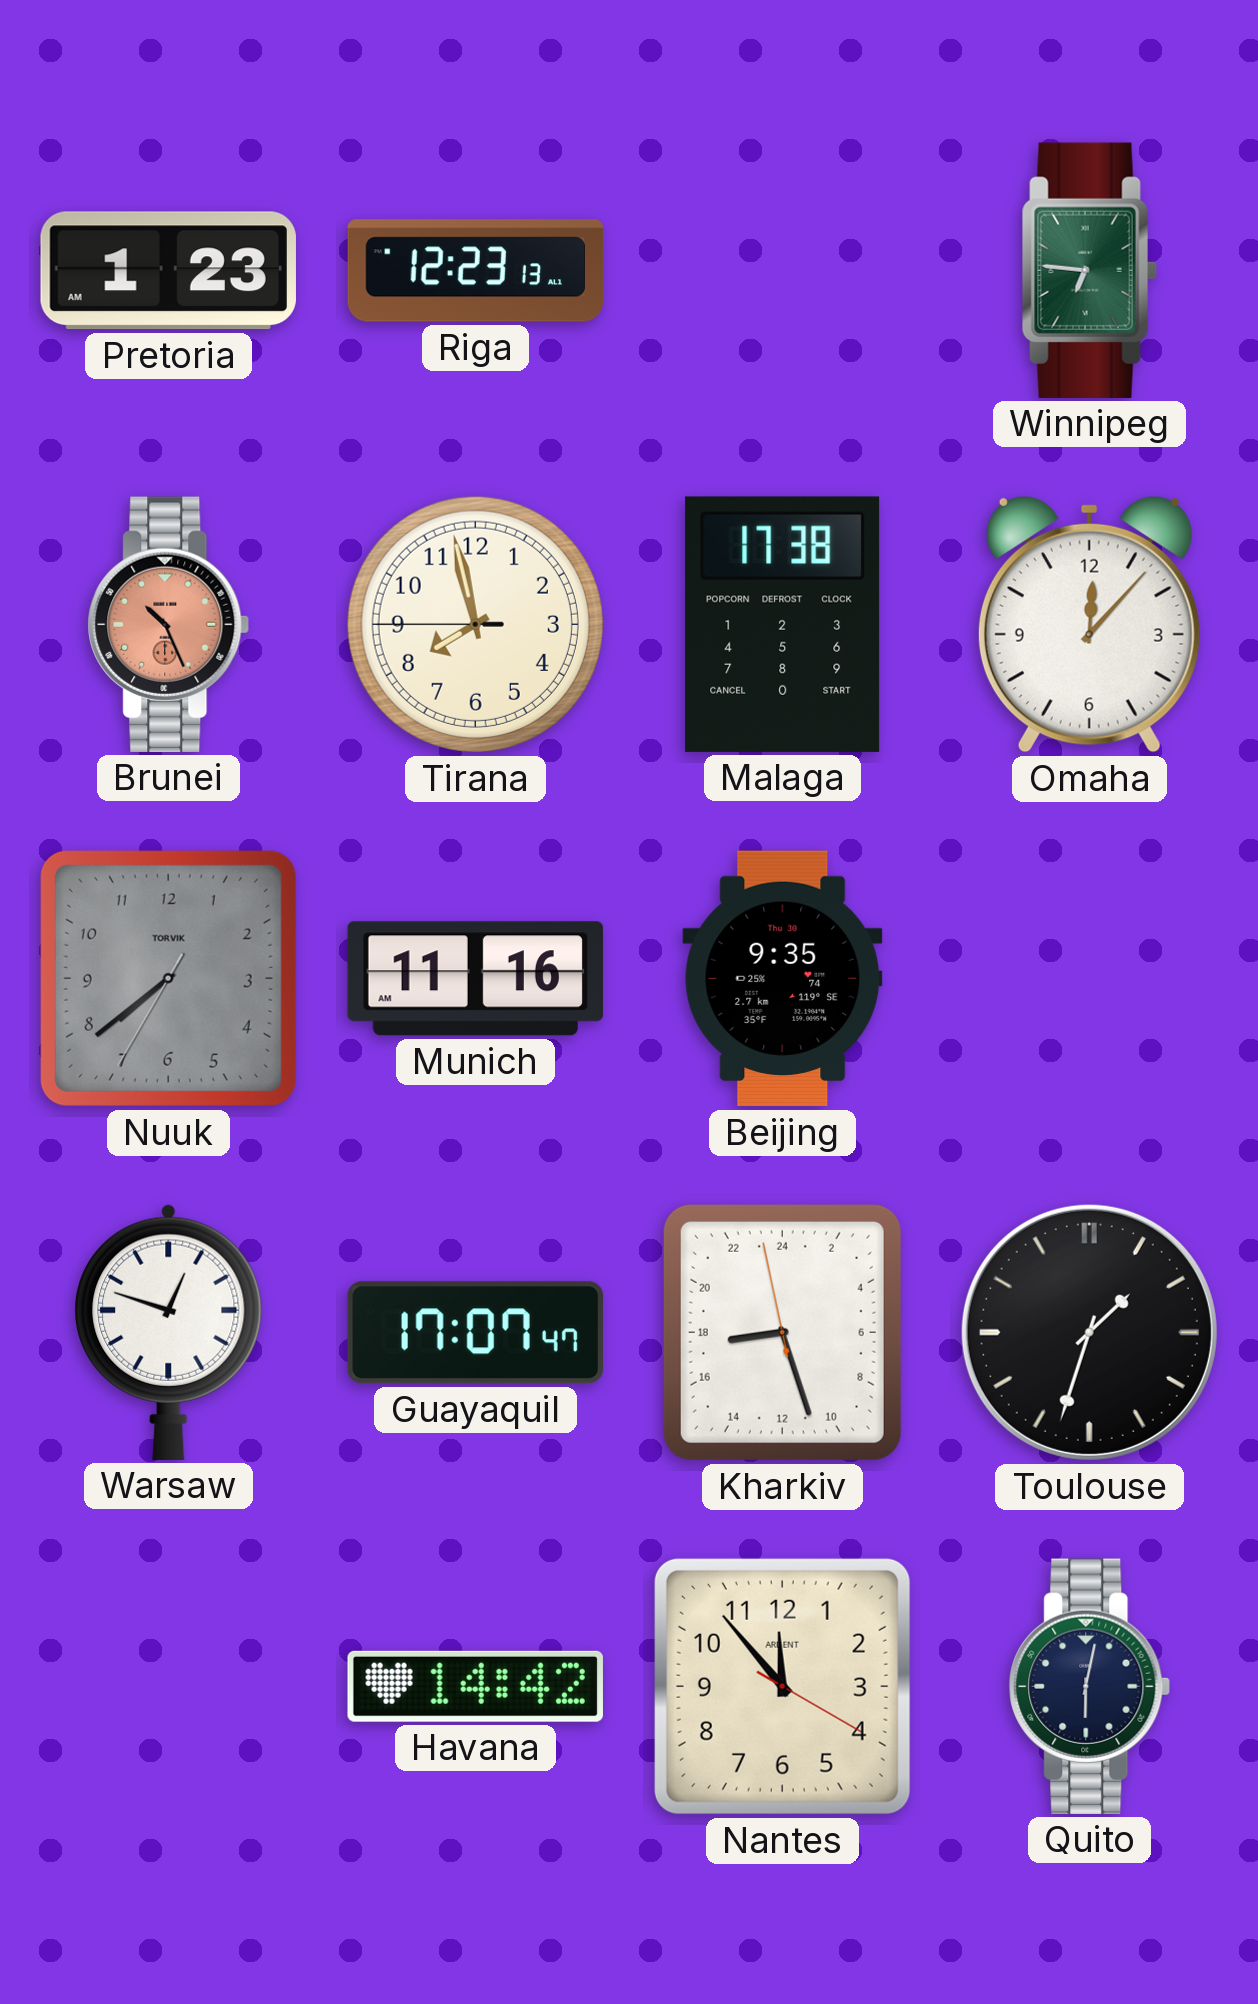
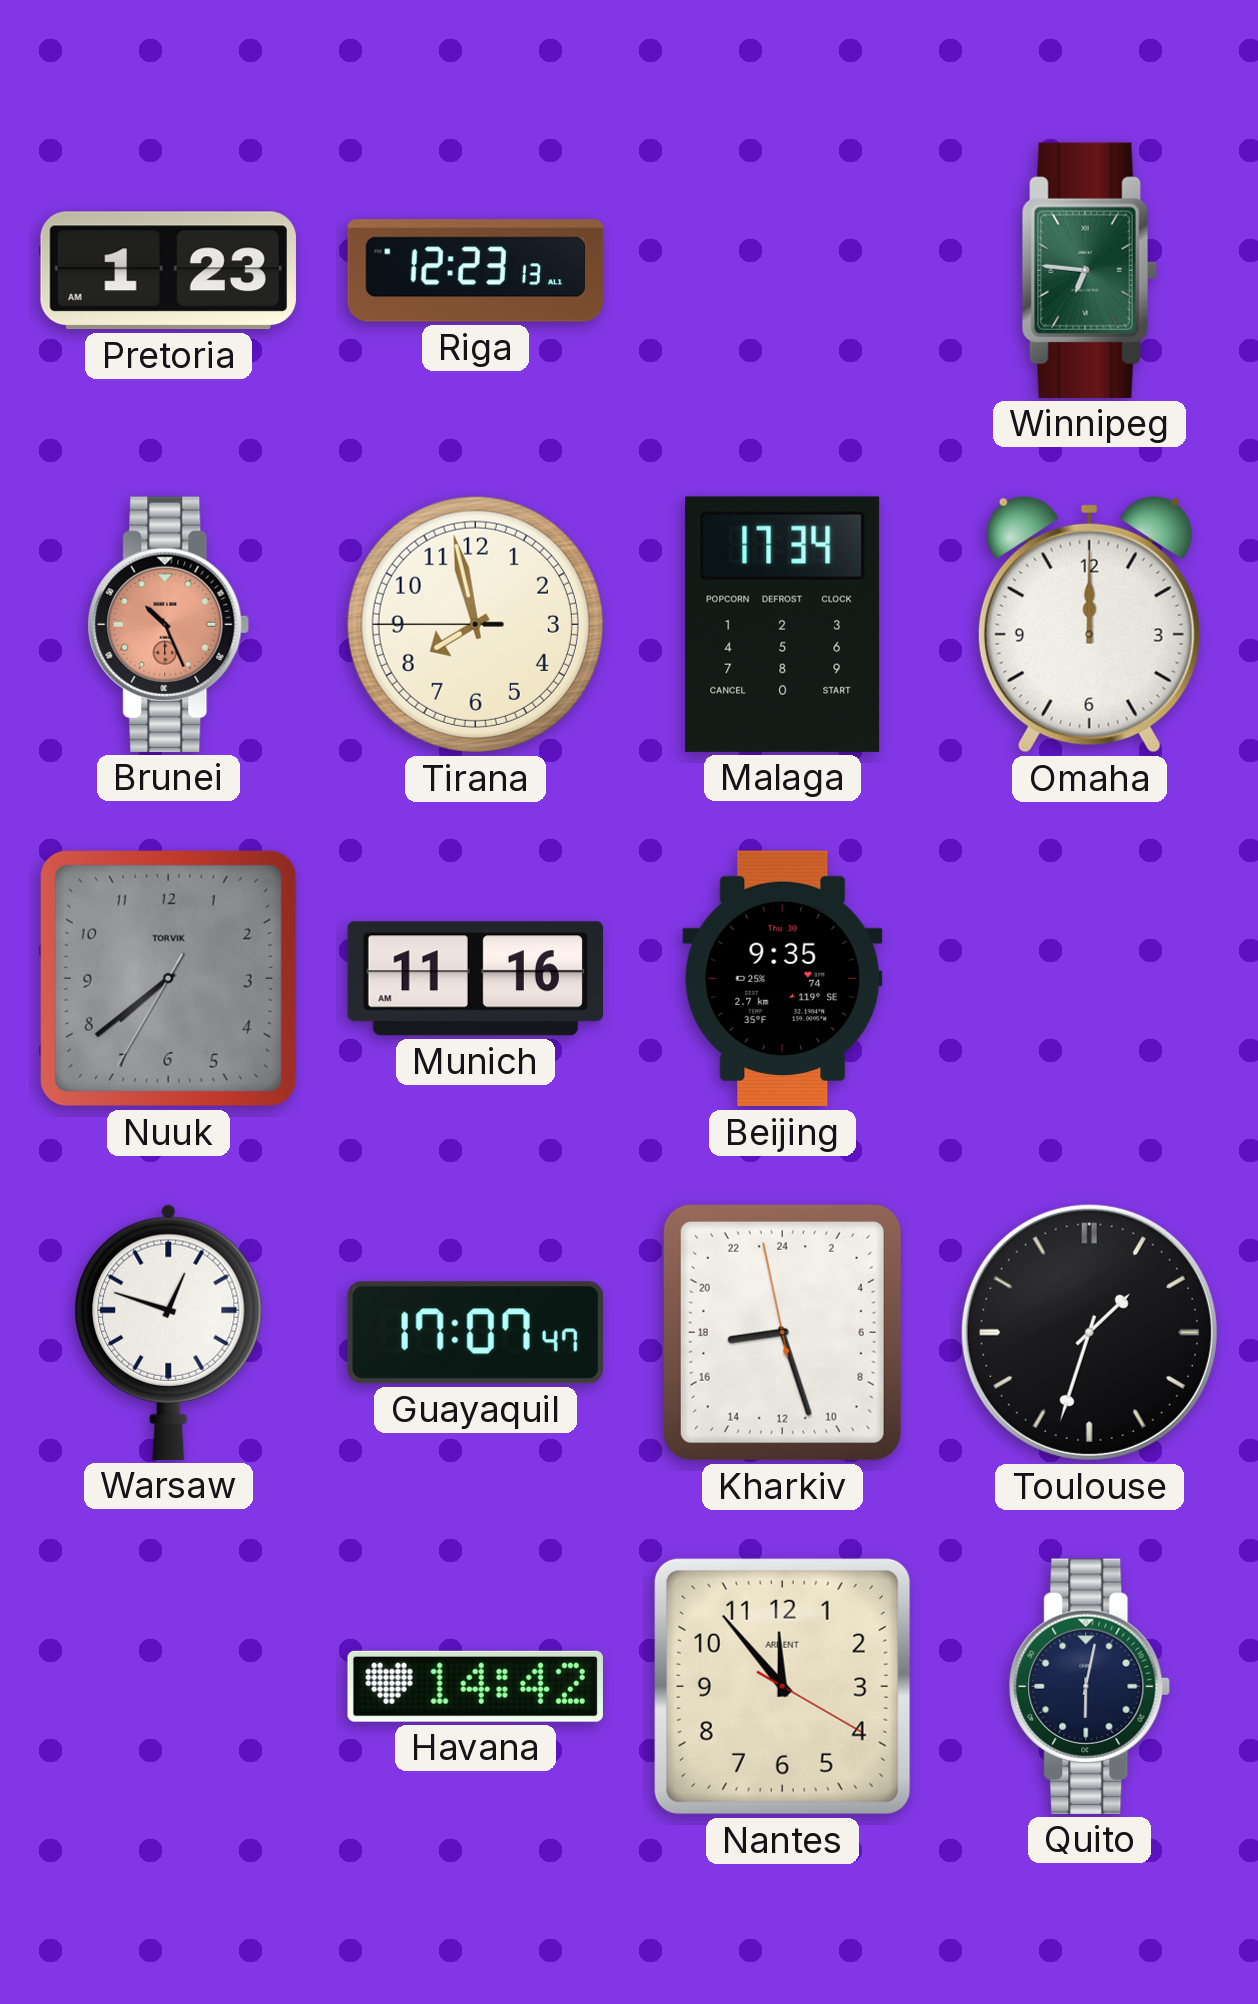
Malaga: 17:38 -> 17:34 (783, 624)
Omaha: 12:07 -> 12:00 (1089, 624)
